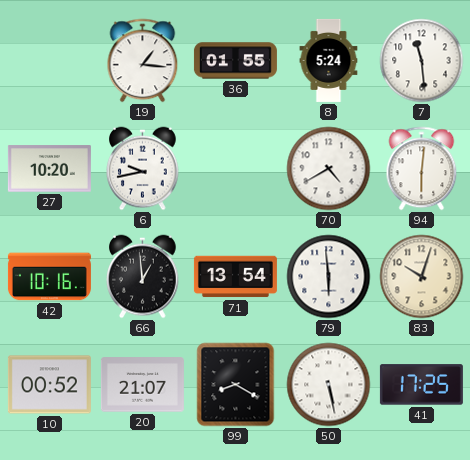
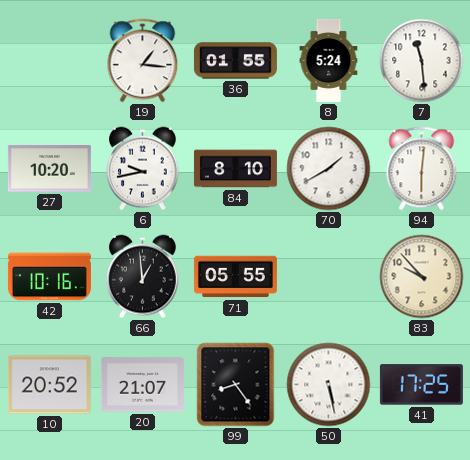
84: none -> 8:10 (235, 169)
70: 4:40 -> 1:40 (329, 169)
71: 13:54 -> 05:55 (235, 277)
79: 5:59 -> none (329, 277)
83: 10:03 -> 9:53 (422, 277)
10: 00:52 -> 20:52 (49, 385)
99: 8:20 -> 8:24 (236, 385)
